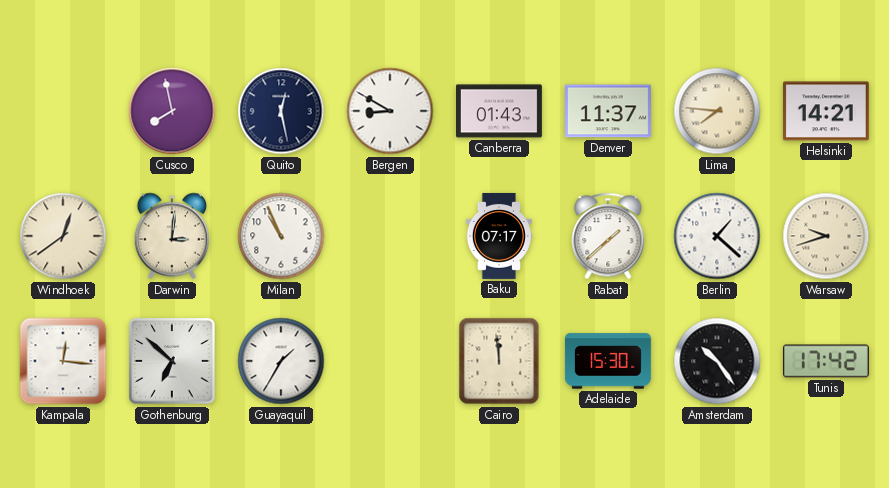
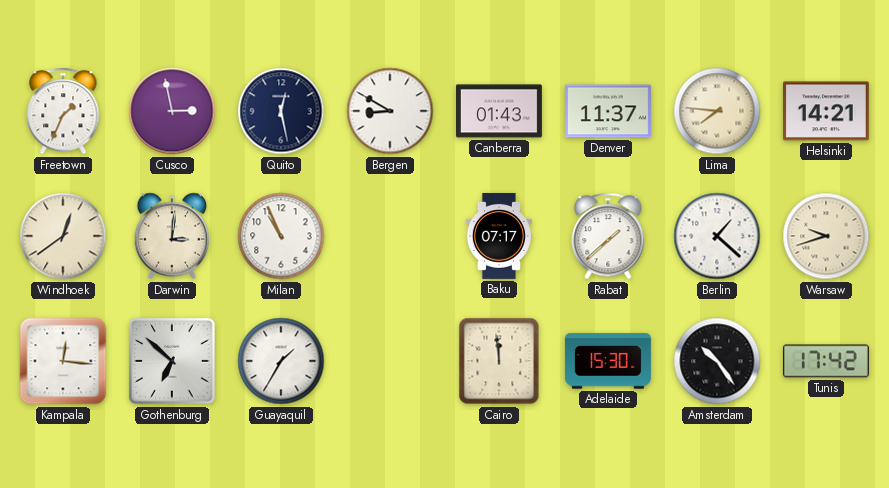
Freetown: none -> 1:34 (63, 111)
Cusco: 7:58 -> 2:58 (172, 111)
